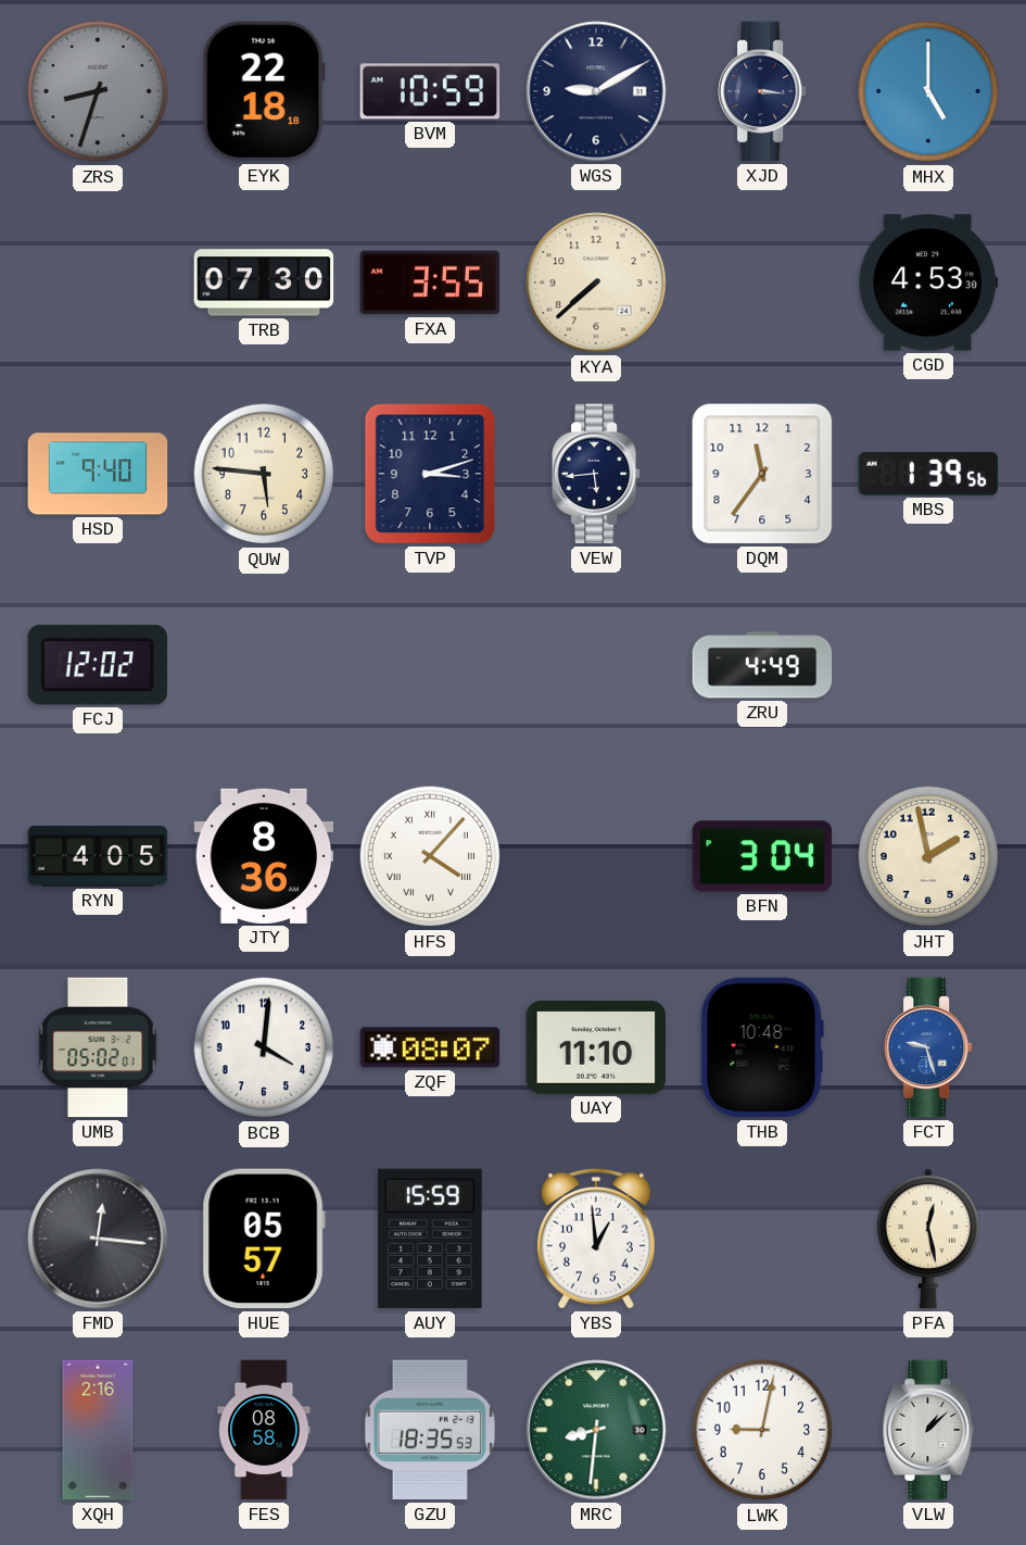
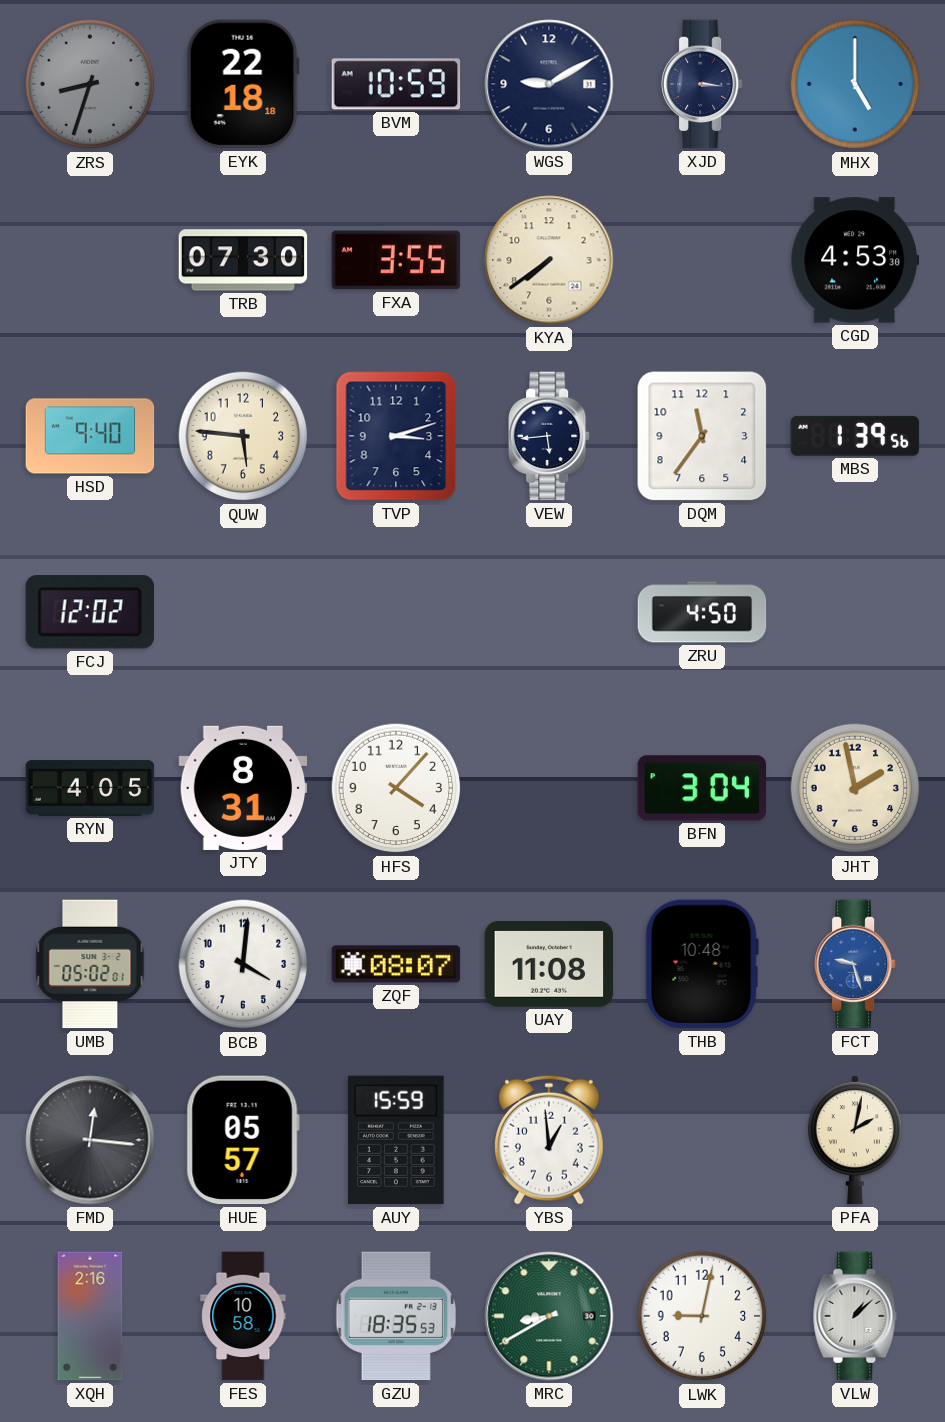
KYA: 7:38 -> 7:39 (549, 260)
ZRU: 4:49 -> 4:50 (702, 612)
JTY: 8:36 -> 8:31 (243, 788)
HFS numerals: Roman -> Arabic (396, 788)
UAY: 11:10 -> 11:08 (549, 964)
PFA: 12:28 -> 2:02 (855, 1140)
FES: 08:58 -> 10:58 (243, 1316)
MRC: 8:31 -> 8:40 (549, 1316)
